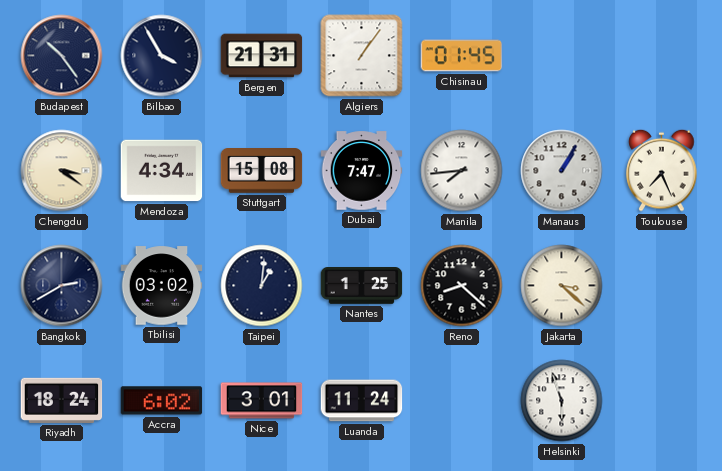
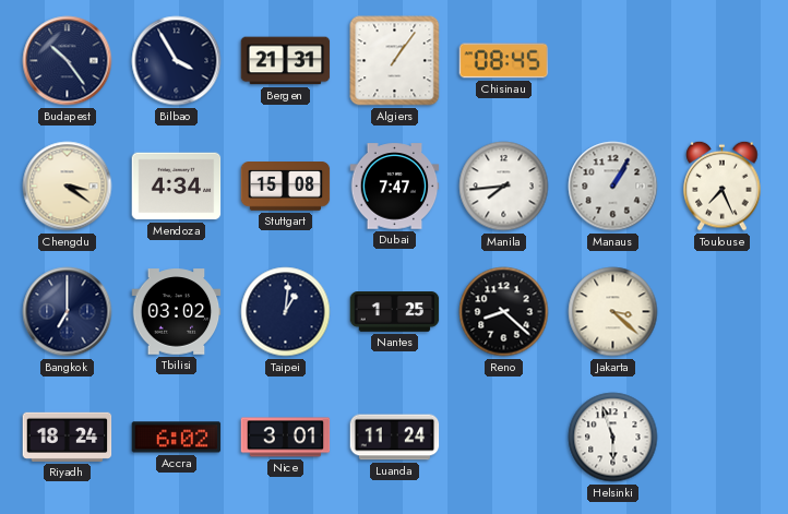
Chisinau: 01:45 -> 08:45 (504, 61)
Bangkok: 2:40 -> 7:00 (68, 312)
